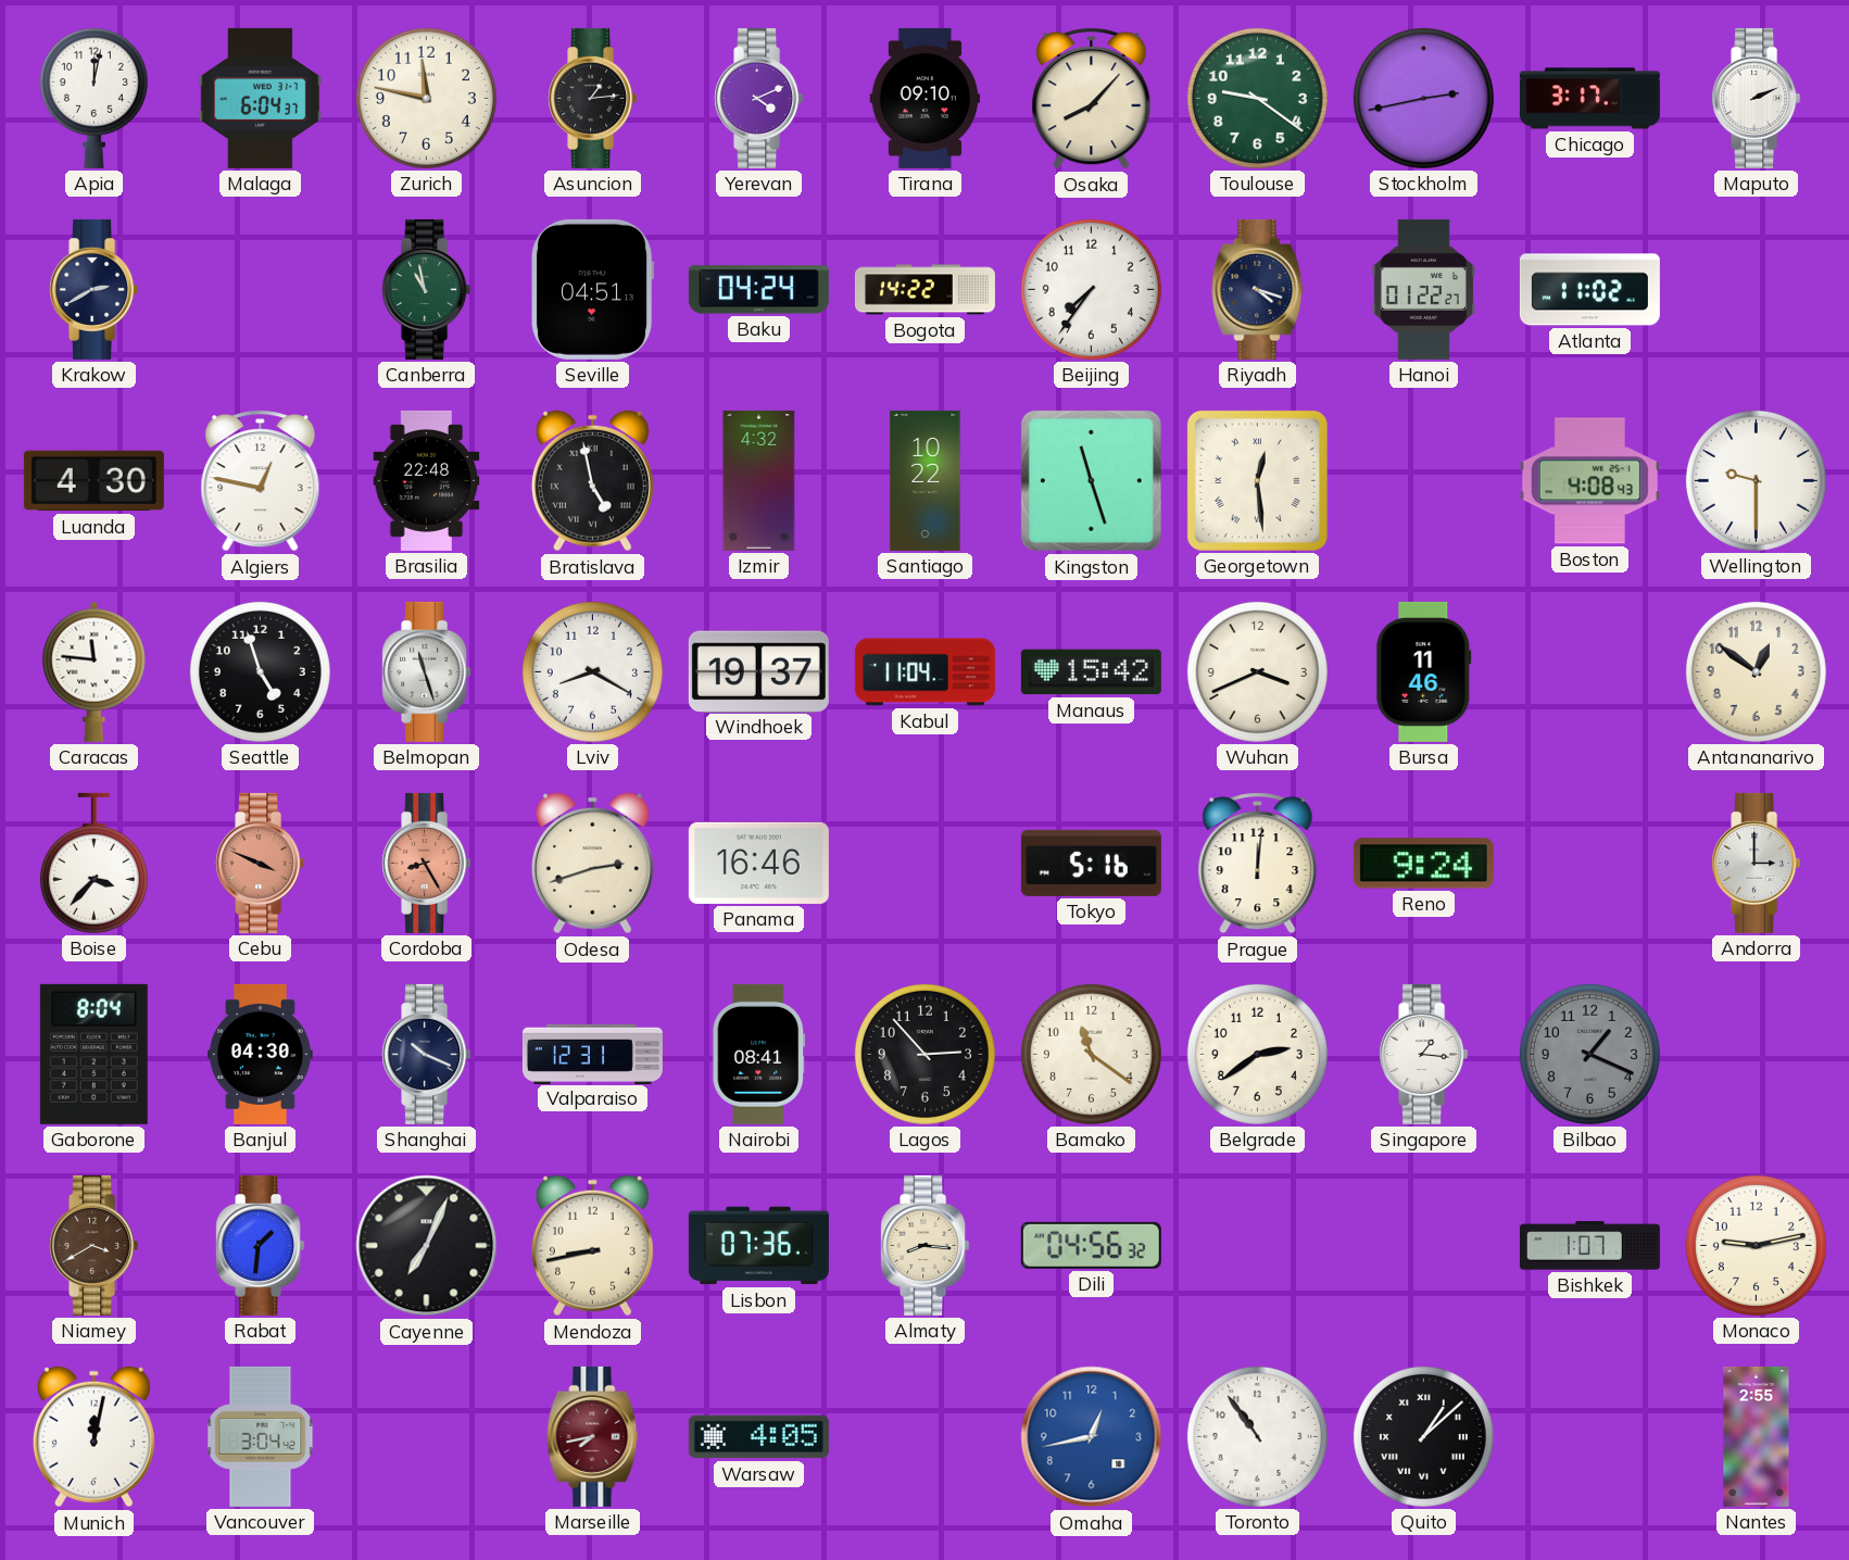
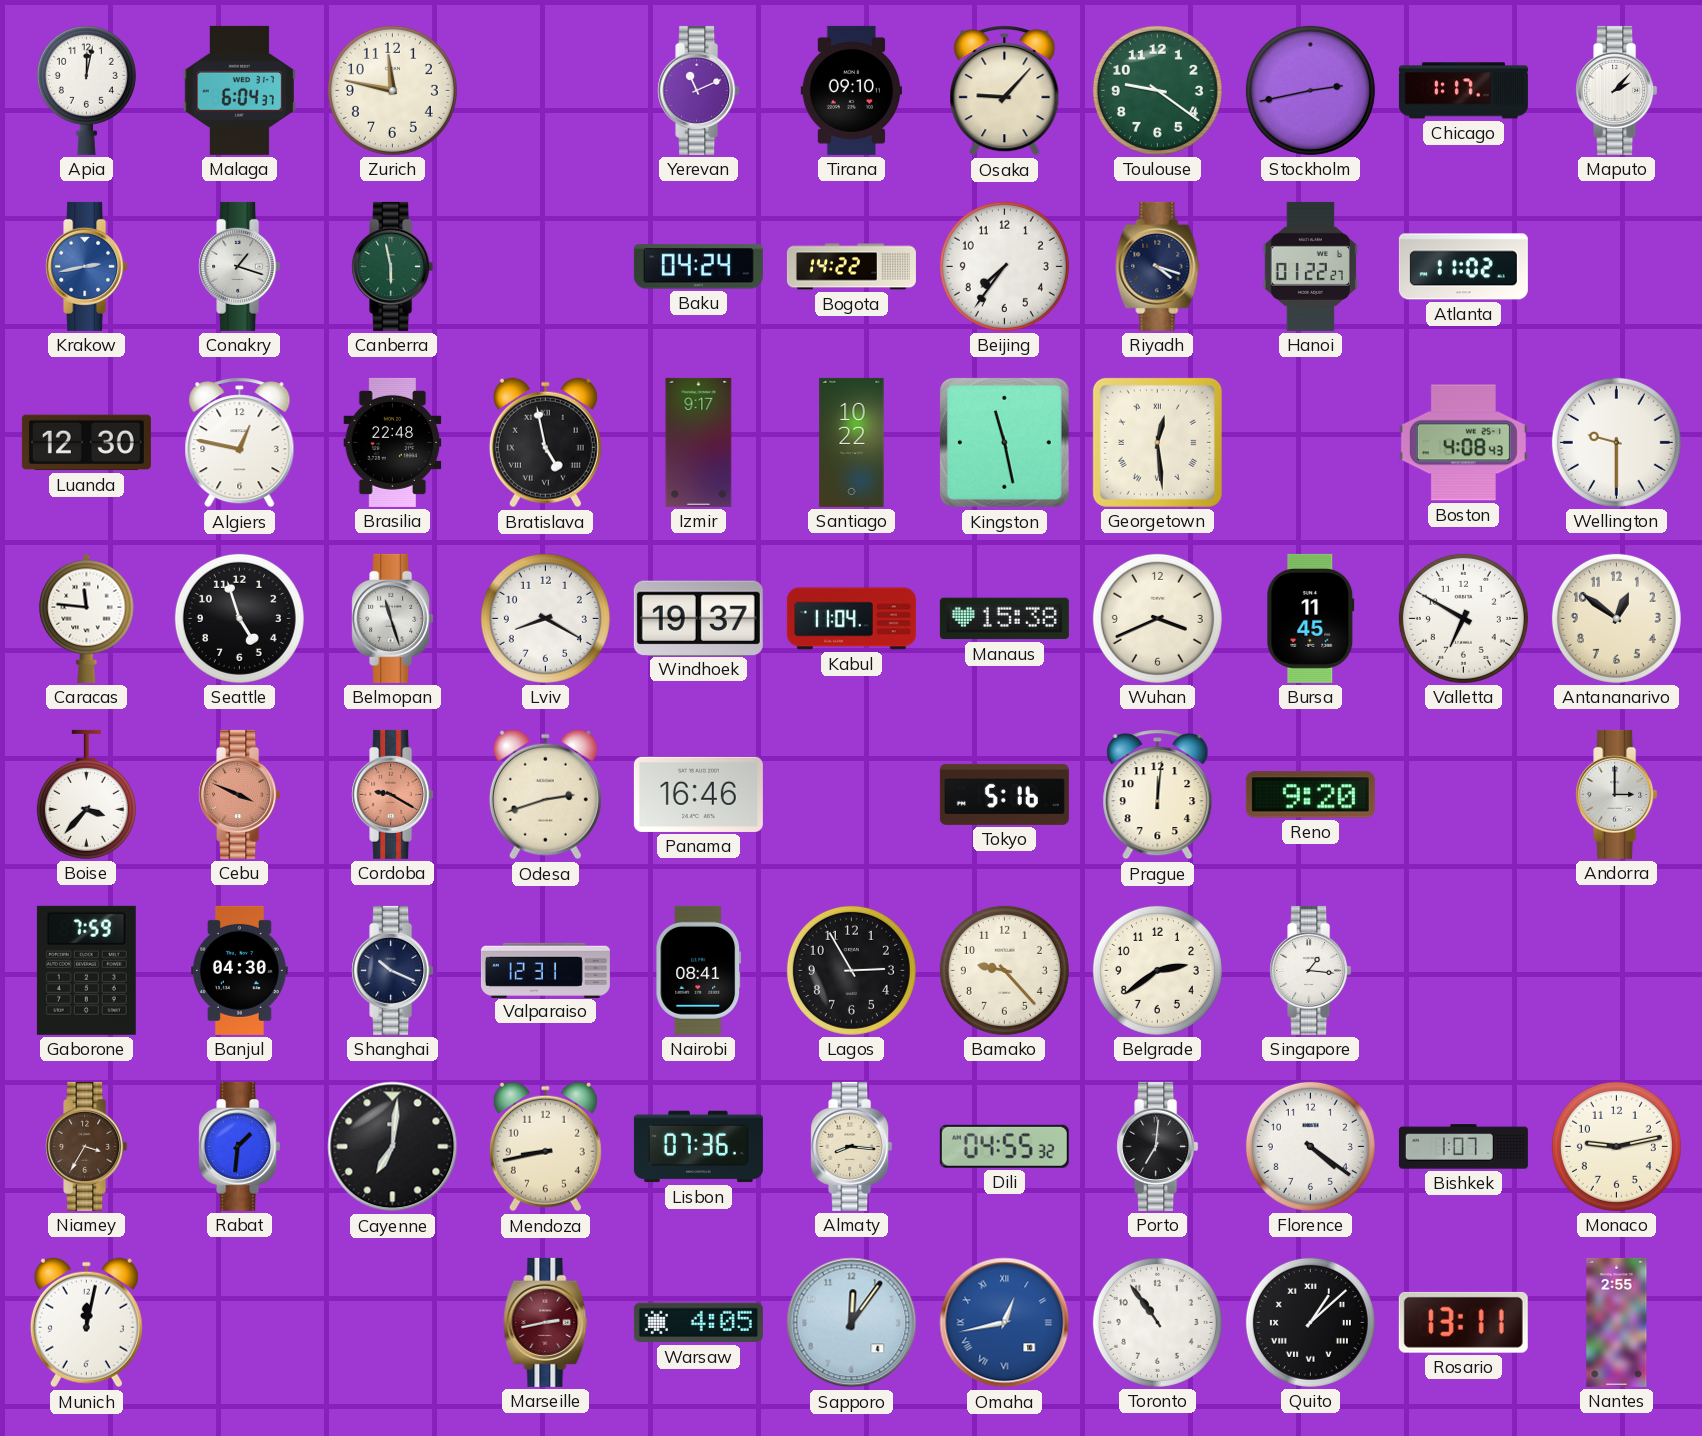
Asuncion: 1:14 -> none (593, 98)
Yerevan: 4:11 -> 11:11 (699, 90)
Osaka: 8:07 -> 9:07 (1005, 91)
Chicago: 3:17 -> 1:17 (1463, 91)
Maputo: 2:11 -> 2:07 (1617, 90)
Krakow: 2:40 -> 2:43 (87, 266)
Krakow dial: navy -> blue (87, 266)
Conakry: none -> 1:18 (240, 266)
Canberra: 10:58 -> 5:58 (393, 266)
Seville: 04:51 -> none (593, 289)
Luanda: 4:30 -> 12:30 (86, 443)
Izmir: 4:32 -> 9:17 (699, 442)
Kingston: 11:27 -> 11:28 (1004, 442)
Manaus: 15:42 -> 15:38 (1004, 619)
Bursa: 11:46 -> 11:45 (1311, 618)
Valletta: none -> 6:50 (1463, 618)
Cordoba: 8:25 -> 9:20 (393, 794)
Reno: 9:24 -> 9:20 (1310, 795)
Gaborone: 8:04 -> 7:59 (86, 970)
Lagos: 2:53 -> 2:55 (851, 970)
Bamako: 11:21 -> 9:23 (1004, 970)
Bilbao: 1:19 -> none (1589, 1054)
Niamey: 3:40 -> 3:35 (87, 1146)
Cayenne: 7:04 -> 7:01 (393, 1147)
Dili: 04:56 -> 04:55 (1004, 1146)
Porto: none -> 7:01 (1158, 1146)
Florence: none -> 4:21 (1310, 1146)
Vancouver: 3:04 -> none (261, 1436)
Marseille: 7:43 -> 2:43 (546, 1322)
Sapporo: none -> 12:06 (852, 1323)
Omaha numerals: Arabic -> Roman (1005, 1323)
Rosario: none -> 13:11 (1463, 1322)
